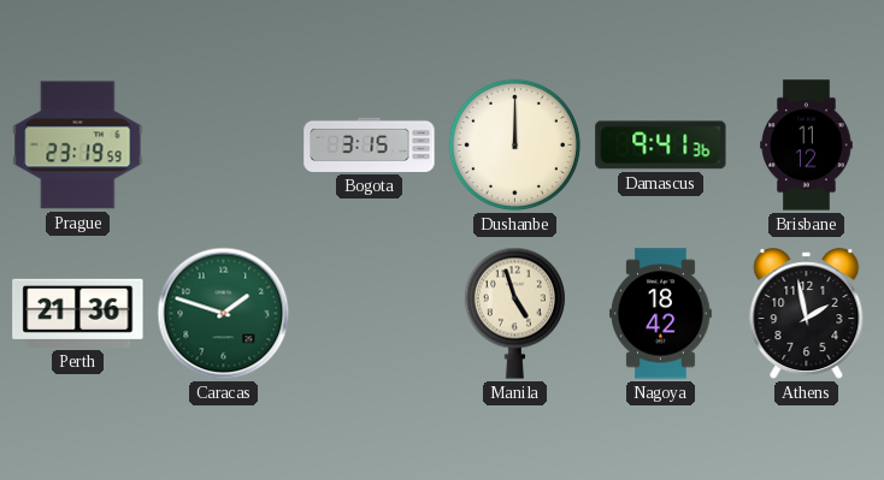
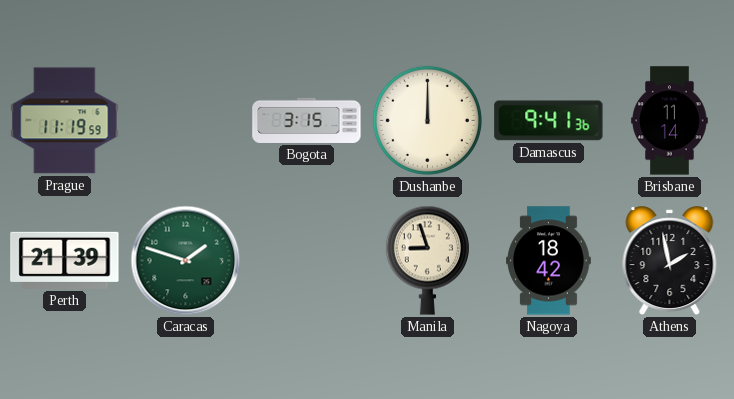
Prague: 23:19 -> 11:19 (65, 121)
Brisbane: 11:12 -> 11:14 (670, 121)
Perth: 21:36 -> 21:39 (65, 260)
Manila: 4:57 -> 8:57 (427, 260)
